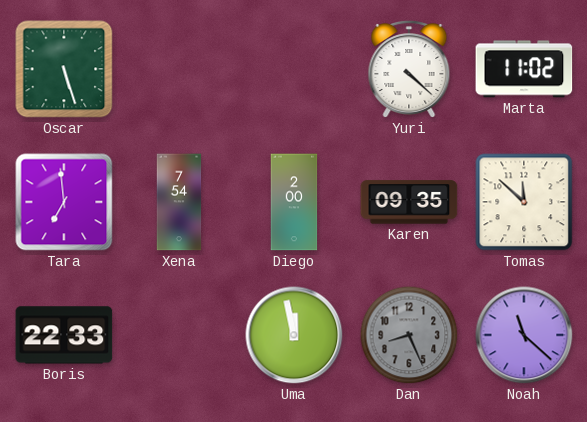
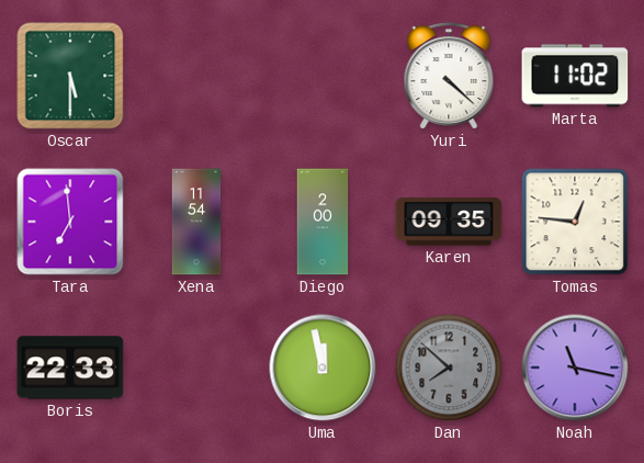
Oscar: 5:27 -> 5:30 (70, 76)
Xena: 7:54 -> 11:54 (196, 222)
Tomas: 11:52 -> 12:46 (575, 222)
Dan: 8:26 -> 7:52 (449, 368)
Noah: 11:22 -> 11:17 (575, 368)
